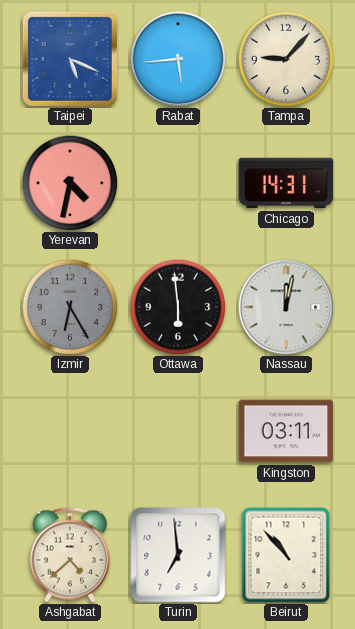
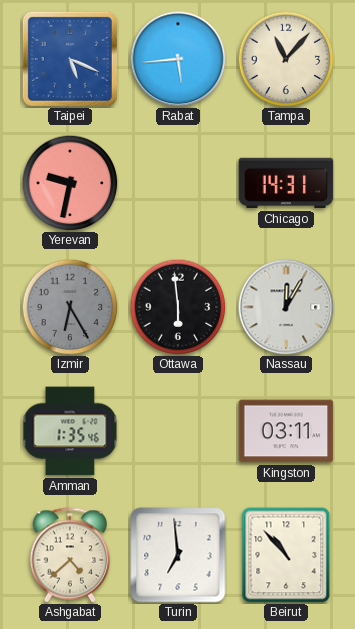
Tampa: 9:07 -> 11:07 (286, 59)
Yerevan: 4:32 -> 9:32 (70, 183)
Nassau: 12:02 -> 12:05 (286, 307)
Amman: none -> 1:35 (70, 431)
